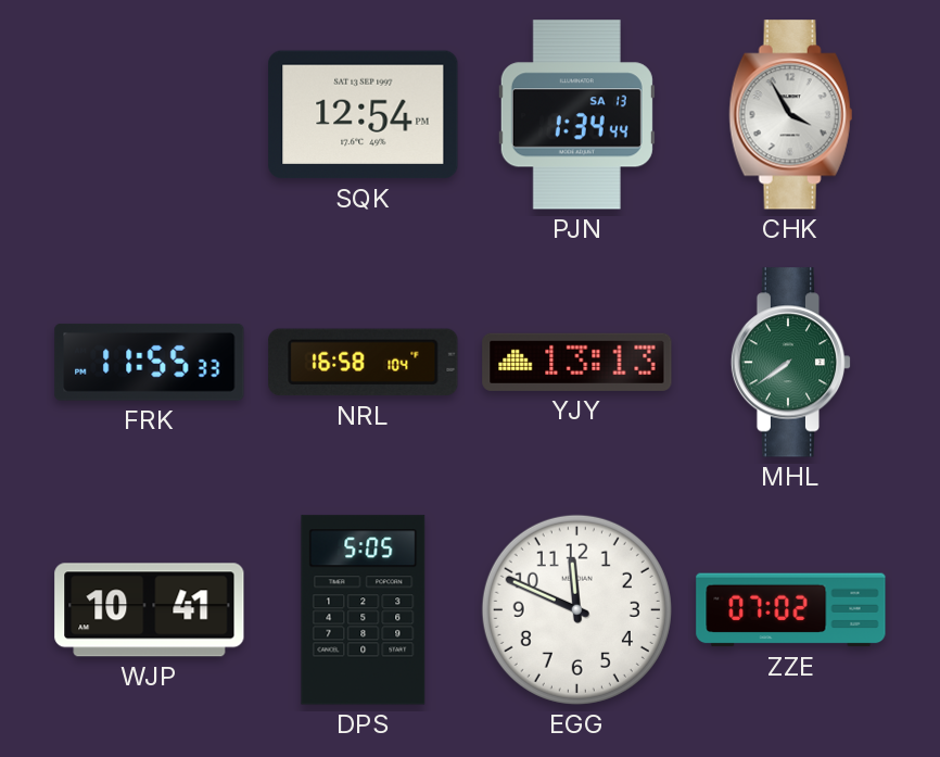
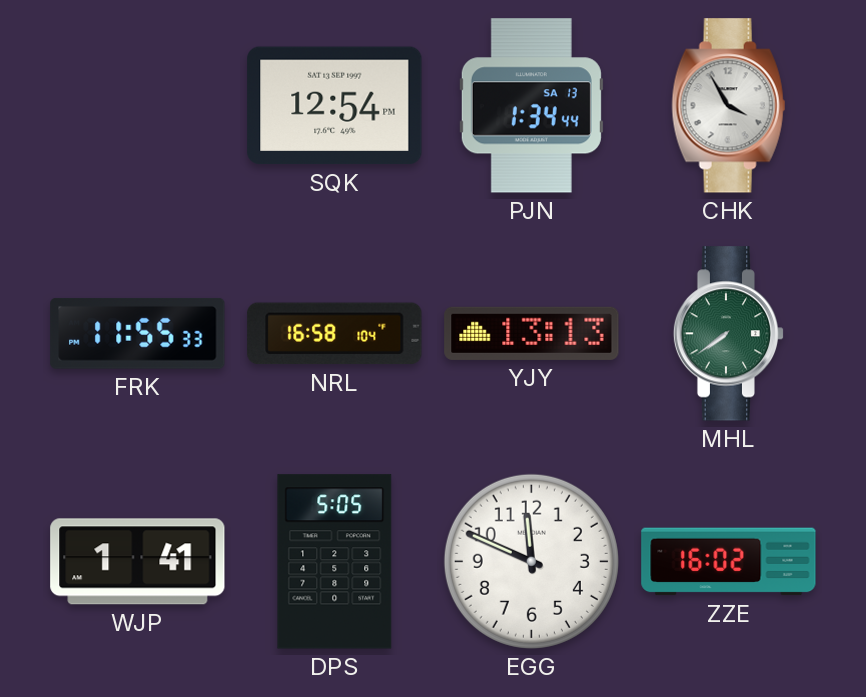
WJP: 10:41 -> 1:41 (138, 562)
ZZE: 07:02 -> 16:02 (729, 562)
